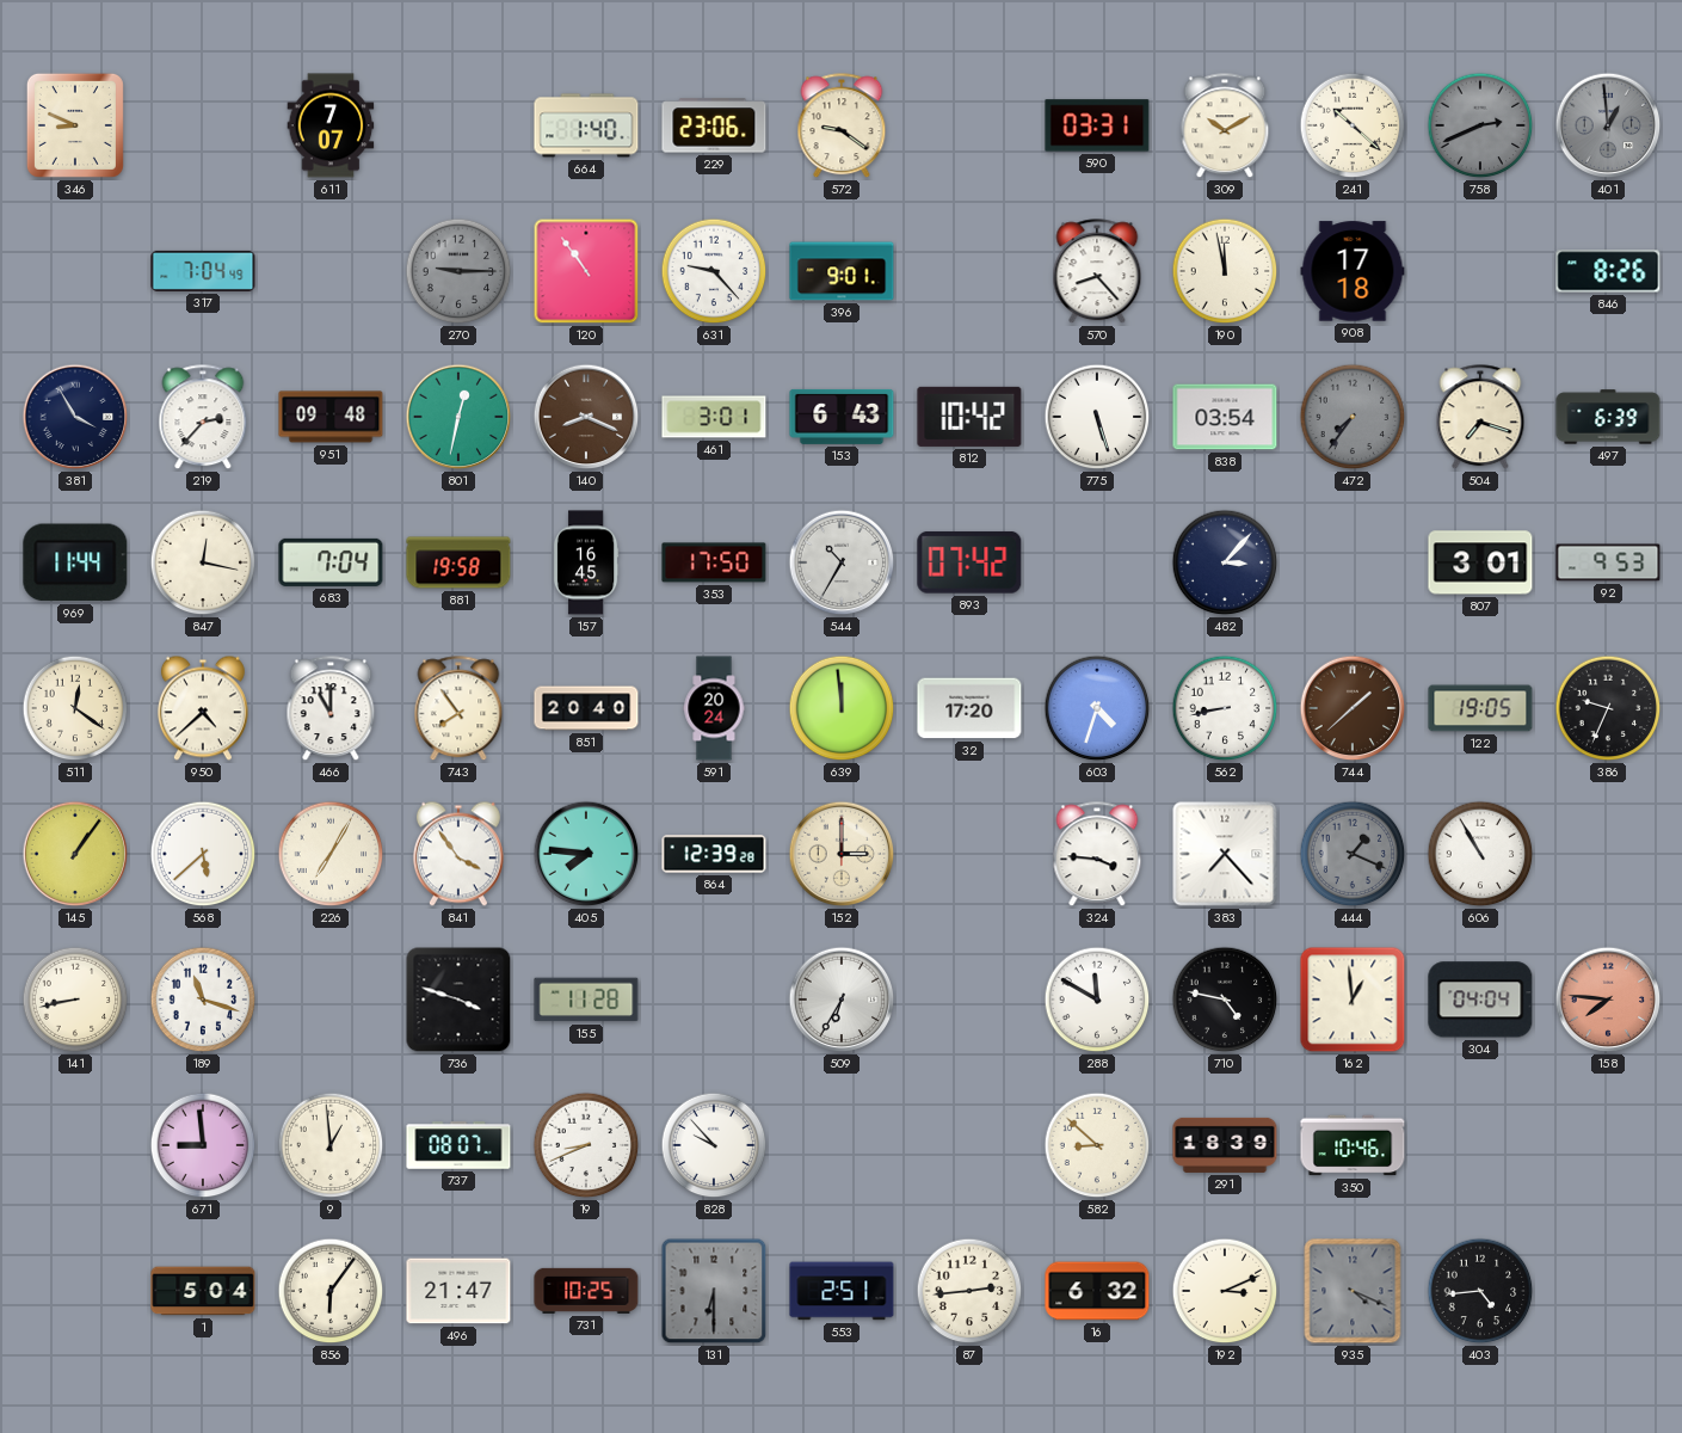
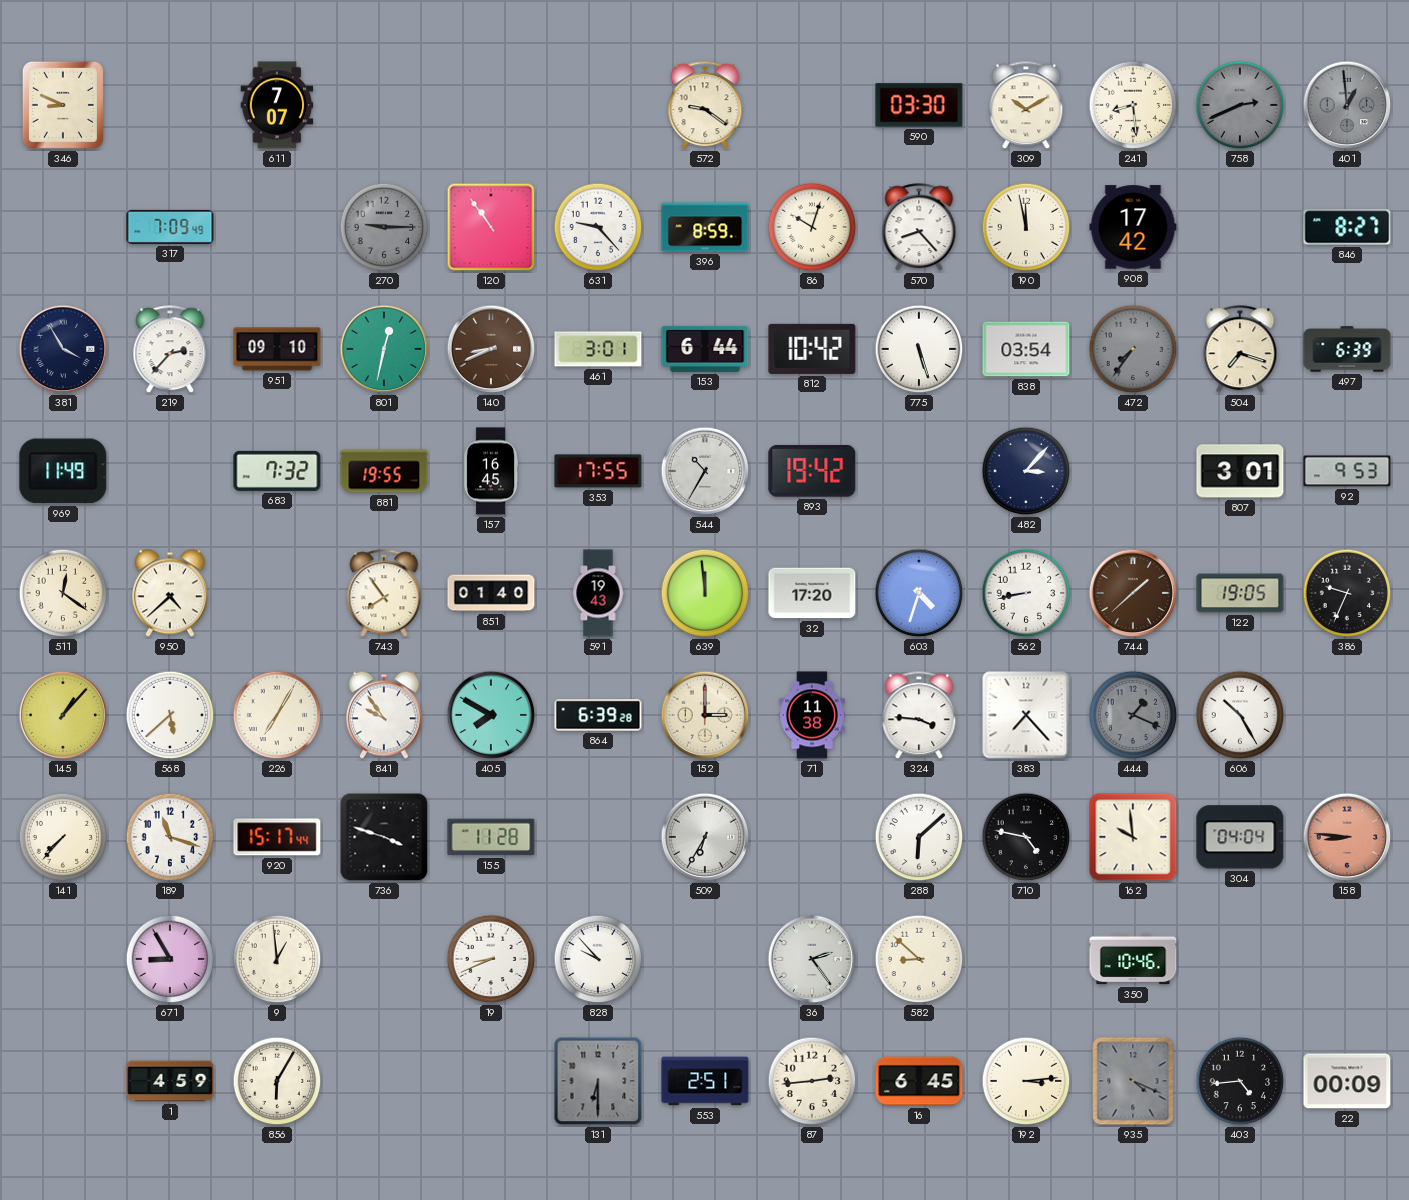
664: 1:40 -> none (586, 125)
229: 23:06 -> none (714, 125)
590: 03:31 -> 03:30 (919, 105)
241: 10:22 -> 8:29 (1133, 105)
317: 7:04 -> 7:09 (170, 227)
396: 9:01 -> 8:59 (705, 227)
86: none -> 10:03 (812, 227)
908: 17:18 -> 17:42 (1133, 227)
846: 8:26 -> 8:27 (1347, 227)
951: 09:48 -> 09:10 (277, 349)
140: 8:19 -> 8:41 (491, 349)
153: 6:43 -> 6:44 (705, 349)
969: 11:44 -> 11:49 (63, 471)
847: 12:17 -> none (203, 562)
683: 7:04 -> 7:32 (277, 471)
881: 19:58 -> 19:55 (384, 471)
353: 17:50 -> 17:55 (598, 471)
893: 07:42 -> 19:42 (812, 471)
466: 11:00 -> none (331, 709)
851: 20:40 -> 01:40 (491, 593)
591: 20:24 -> 19:43 (598, 593)
145: 1:06 -> 1:07 (63, 715)
841: 3:54 -> 9:54 (384, 715)
405: 7:46 -> 7:50 (491, 715)
864: 12:39 -> 6:39 (598, 715)
71: none -> 11:38 (812, 715)
606: 10:55 -> 10:25 (1240, 715)
141: 8:43 -> 7:37 (63, 837)
920: none -> 15:17 (277, 837)
288: 11:50 -> 6:08 (919, 837)
162: 12:59 -> 9:59 (1133, 837)
158: 7:46 -> 8:46 (1347, 837)
671: 8:59 -> 8:55 (170, 959)
737: 08:07 -> none (458, 1145)
36: none -> 2:24 (812, 959)
291: 18:39 -> none (1225, 1145)
1: 5:04 -> 4:59 (170, 1081)
856: 6:06 -> 6:05 (277, 1081)
496: 21:47 -> none (458, 1291)
731: 10:25 -> none (586, 1291)
16: 6:32 -> 6:45 (919, 1081)
192: 3:11 -> 3:14 (1026, 1081)
22: none -> 00:09 (1347, 1081)
